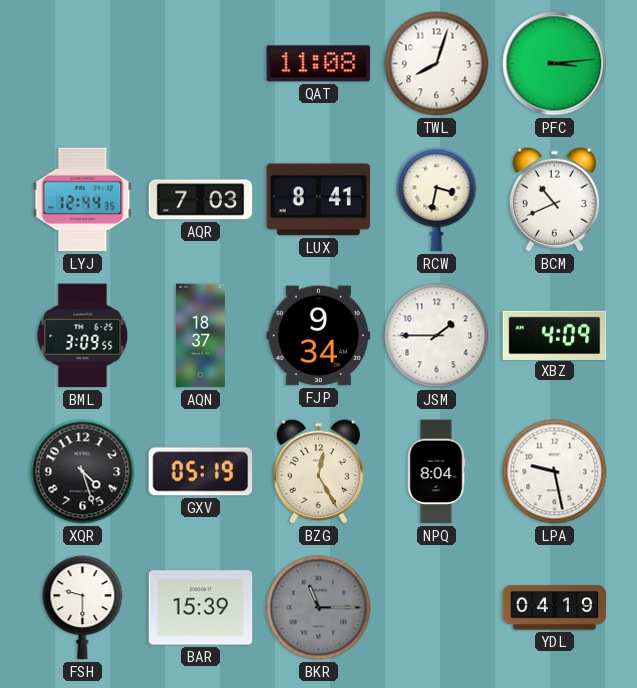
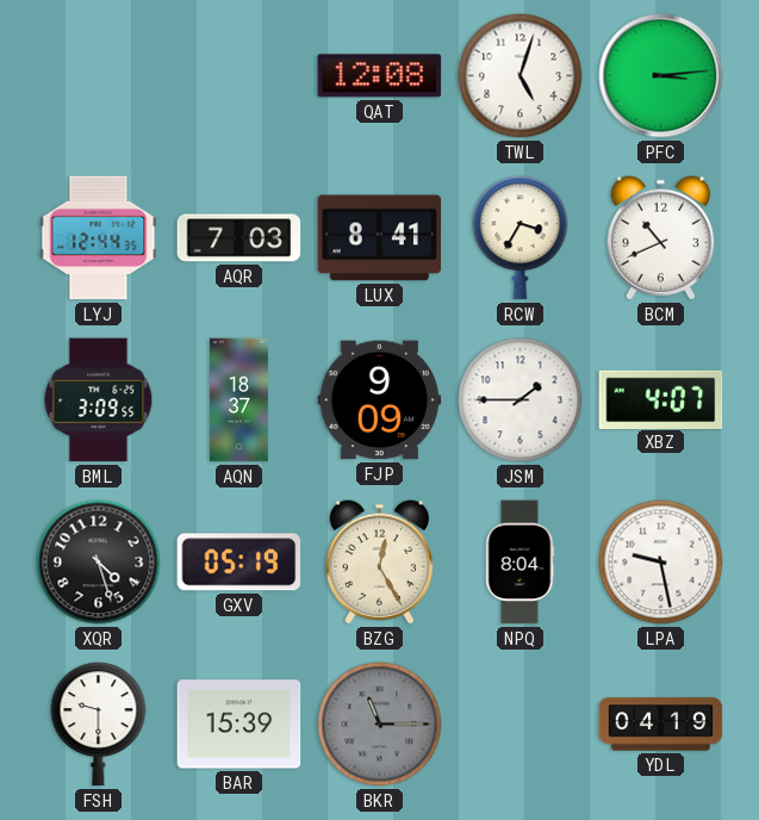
QAT: 11:08 -> 12:08 (380, 76)
TWL: 8:03 -> 5:03 (521, 76)
RCW: 3:32 -> 3:35 (521, 238)
FJP: 9:34 -> 9:09 (380, 400)
XBZ: 4:09 -> 4:07 (661, 399)
